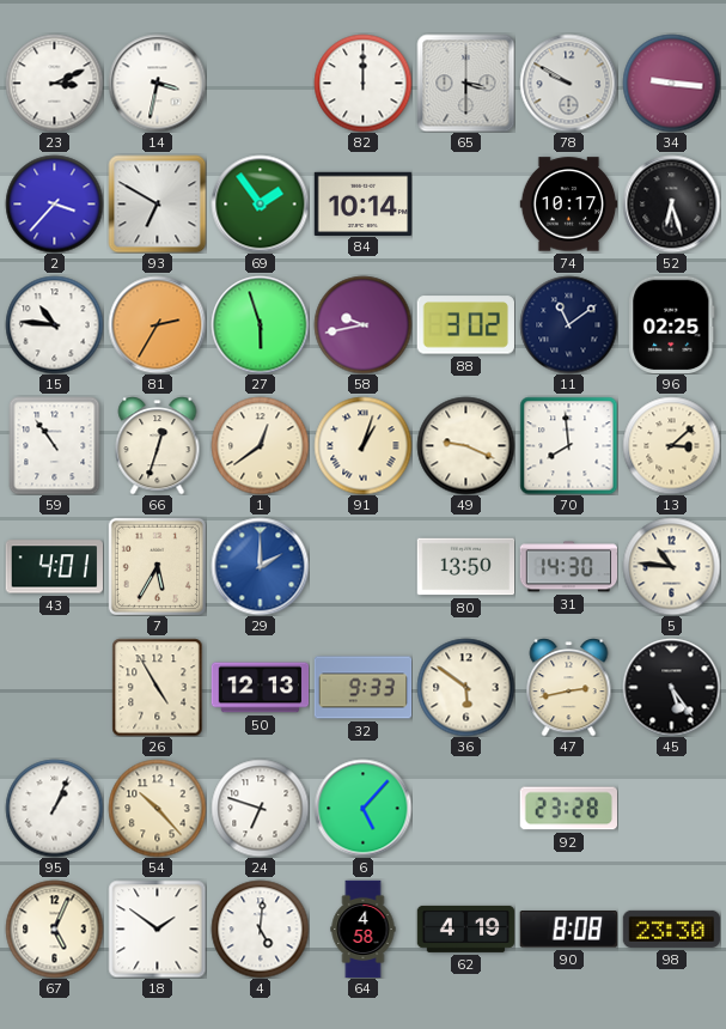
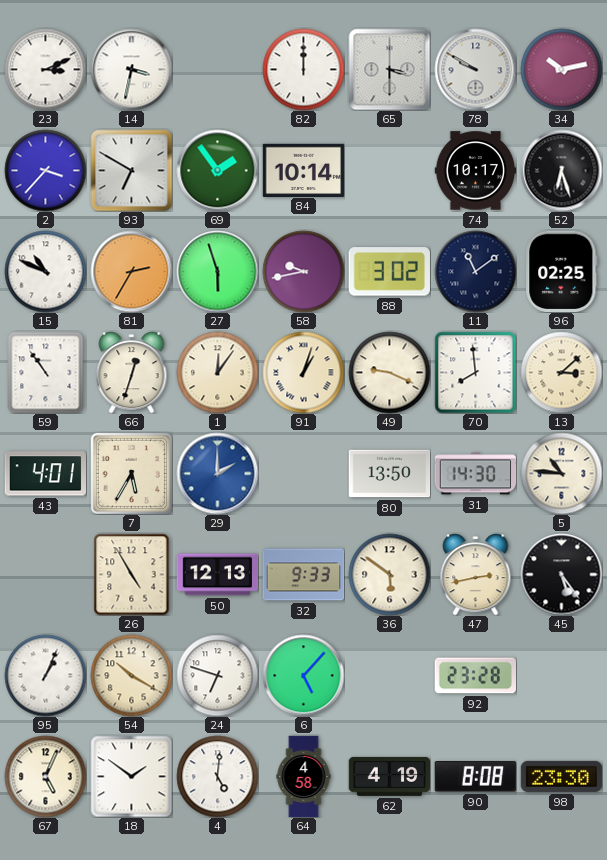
34: 9:16 -> 10:13 (561, 69)
15: 10:46 -> 10:49 (45, 271)
1: 12:39 -> 12:06 (217, 372)
54: 10:23 -> 10:20 (131, 675)
